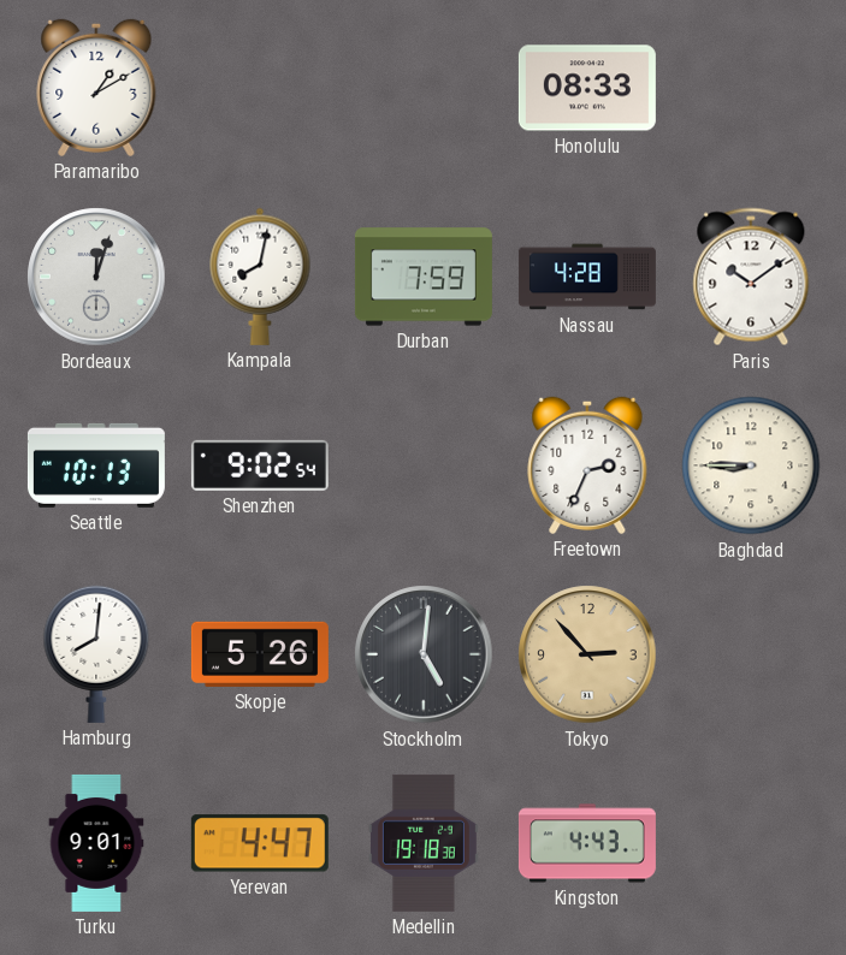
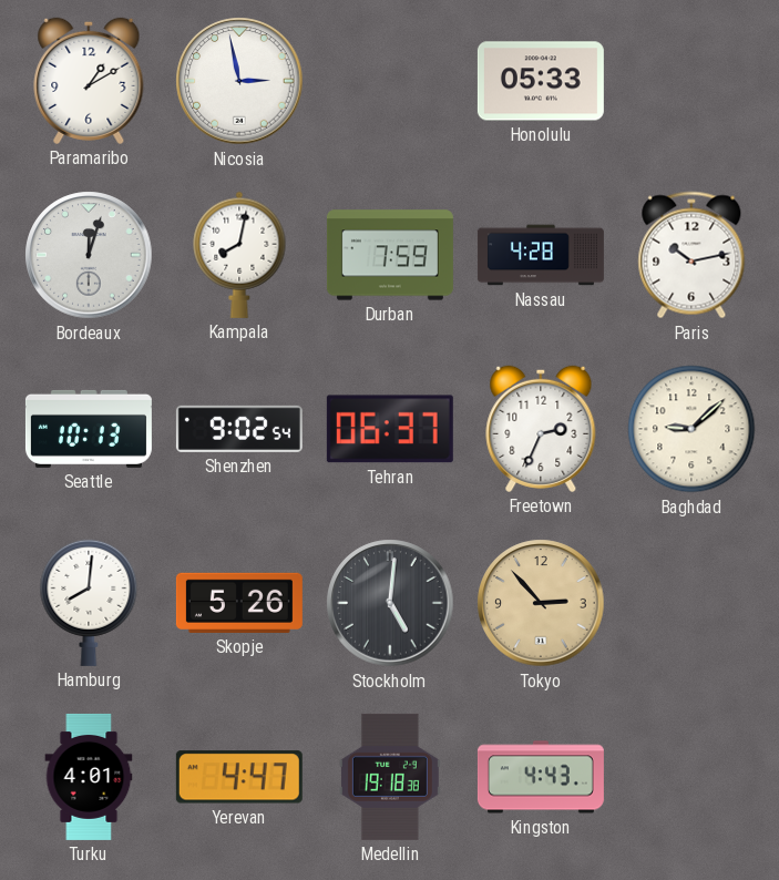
Nicosia: none -> 2:58 (239, 81)
Honolulu: 08:33 -> 05:33 (541, 81)
Paris: 10:09 -> 10:13 (691, 255)
Tehran: none -> 06:37 (390, 429)
Baghdad: 8:45 -> 9:08 (691, 429)
Turku: 9:01 -> 4:01 (89, 777)
